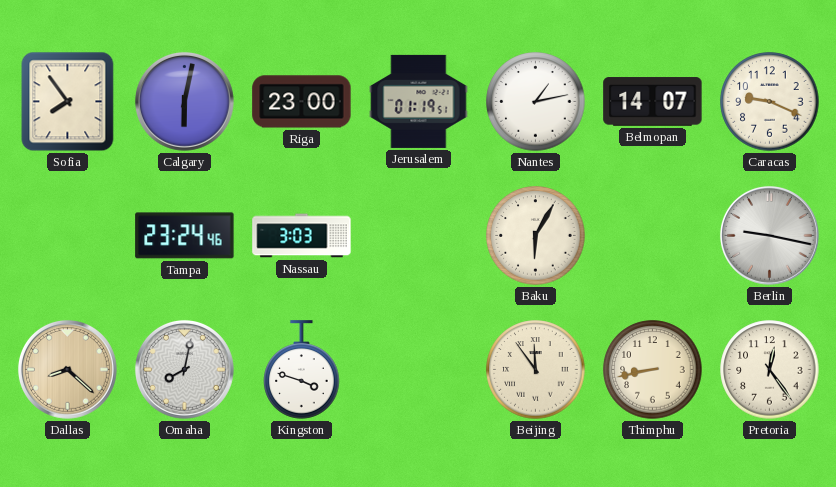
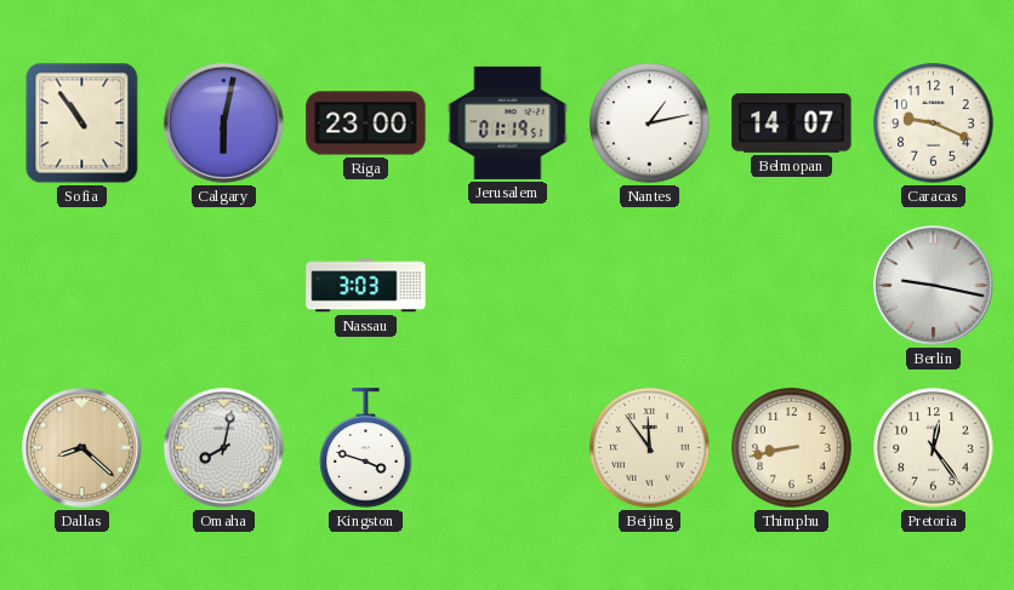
Sofia: 7:54 -> 10:54 (82, 124)
Tampa: 23:24 -> none (185, 236)
Baku: 6:05 -> none (536, 236)
